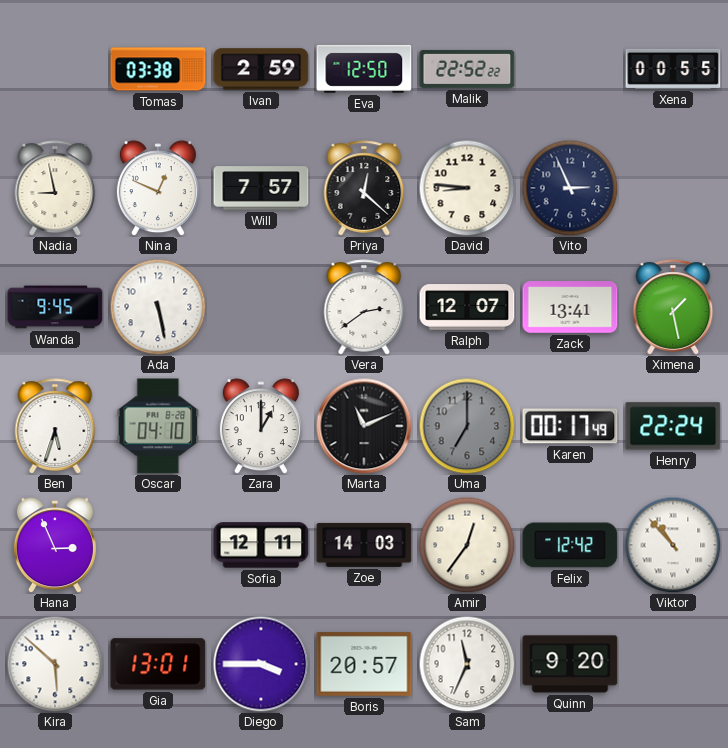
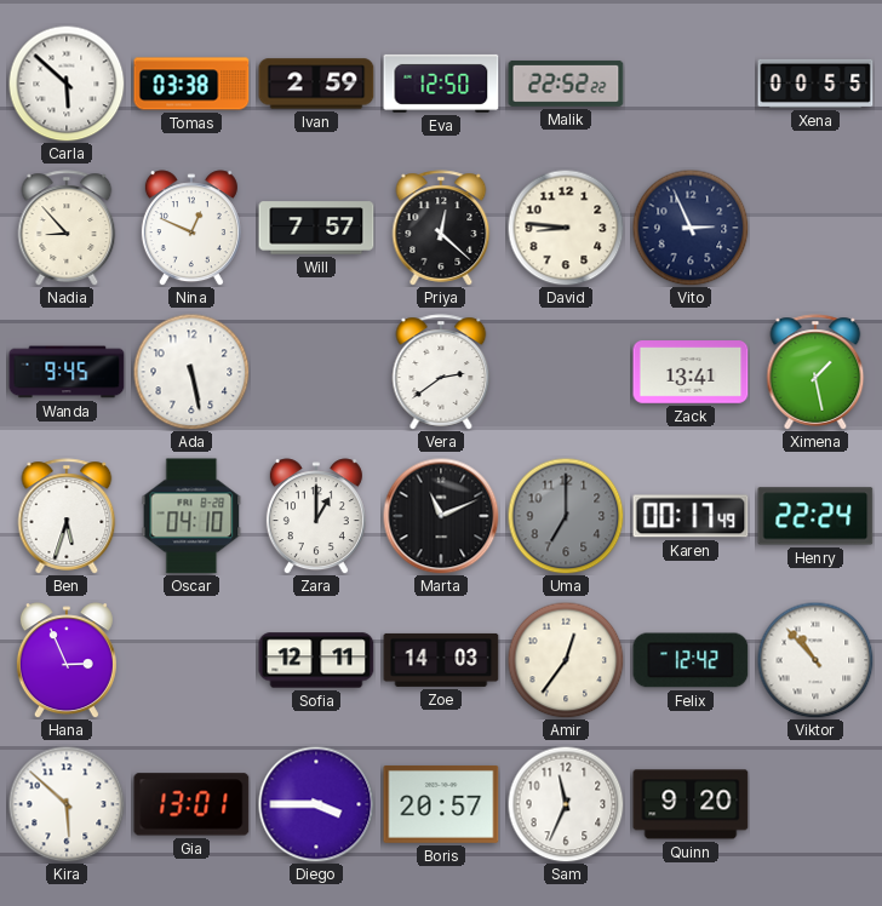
Carla: none -> 5:52 (67, 84)
Nadia: 8:58 -> 8:53 (67, 228)
Ralph: 12:07 -> none (467, 307)
